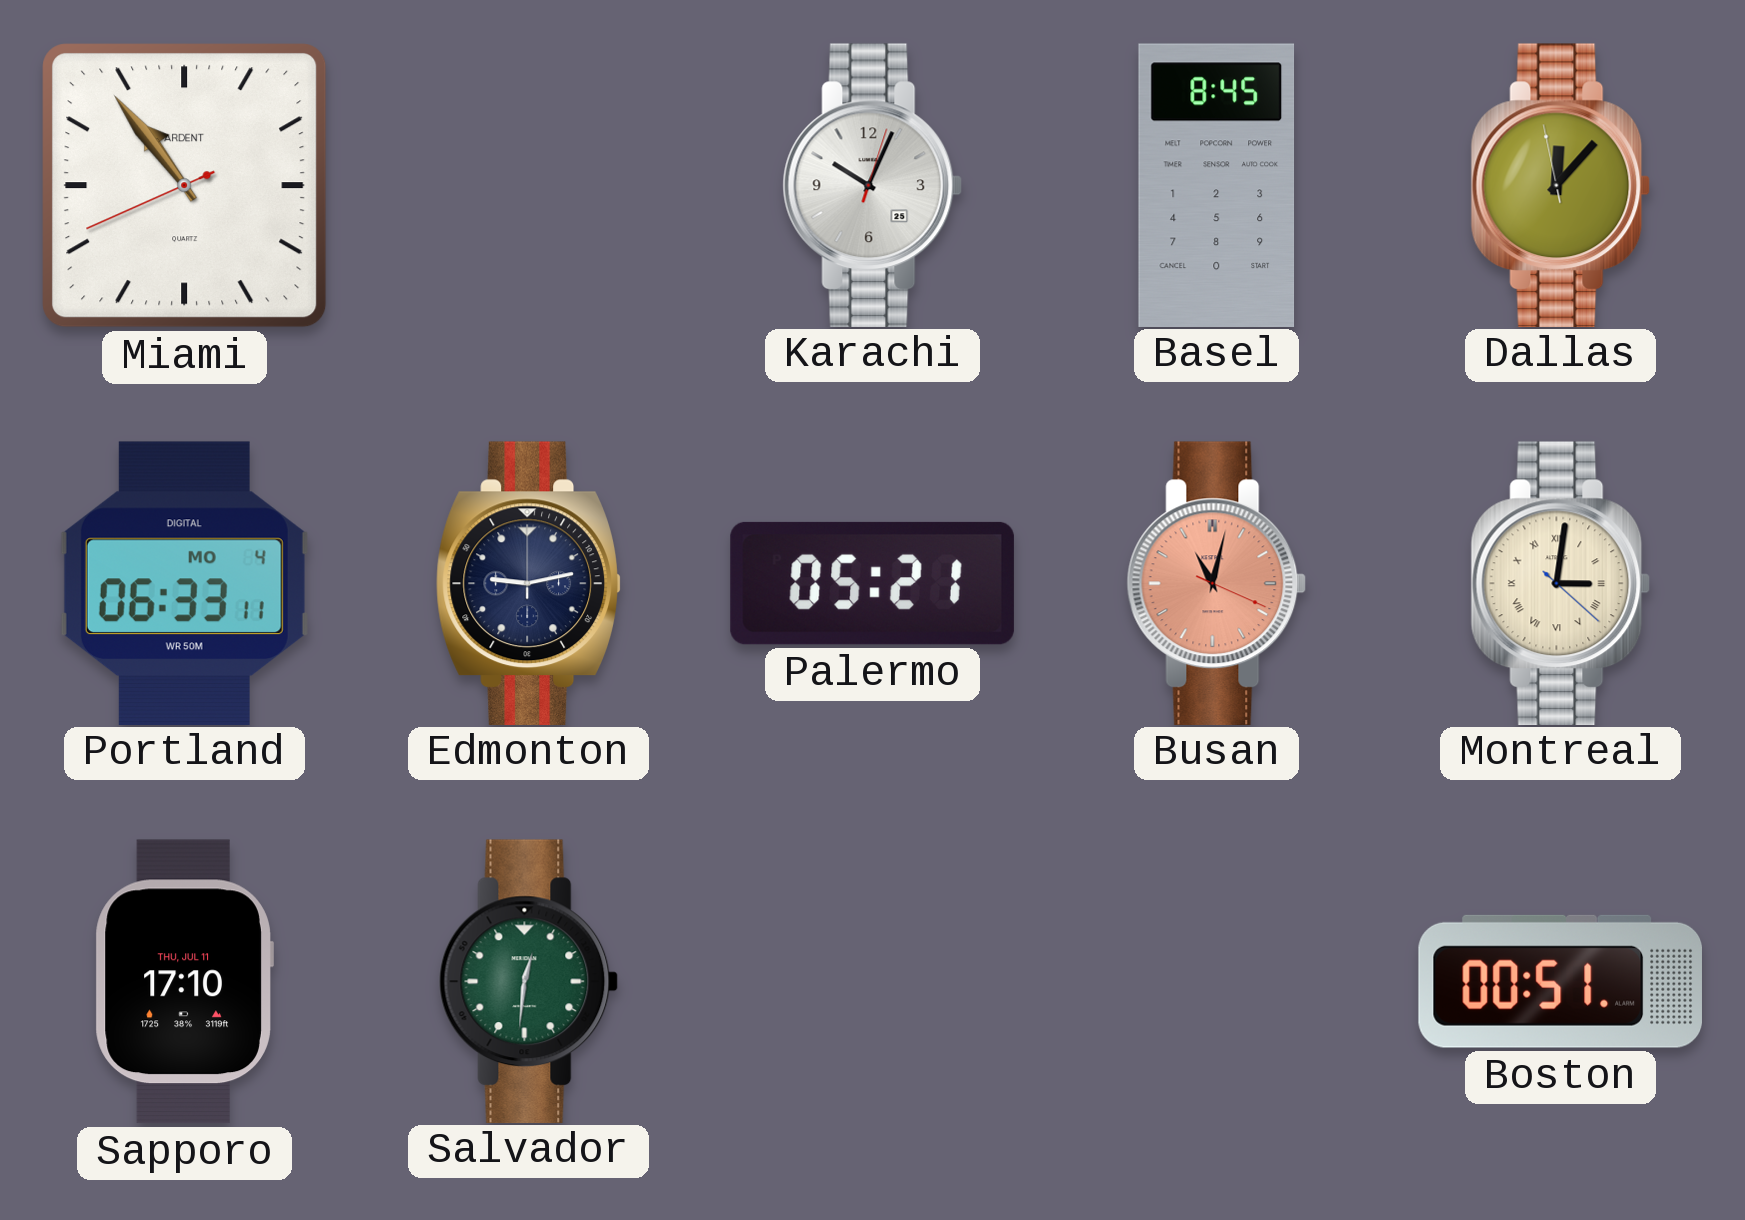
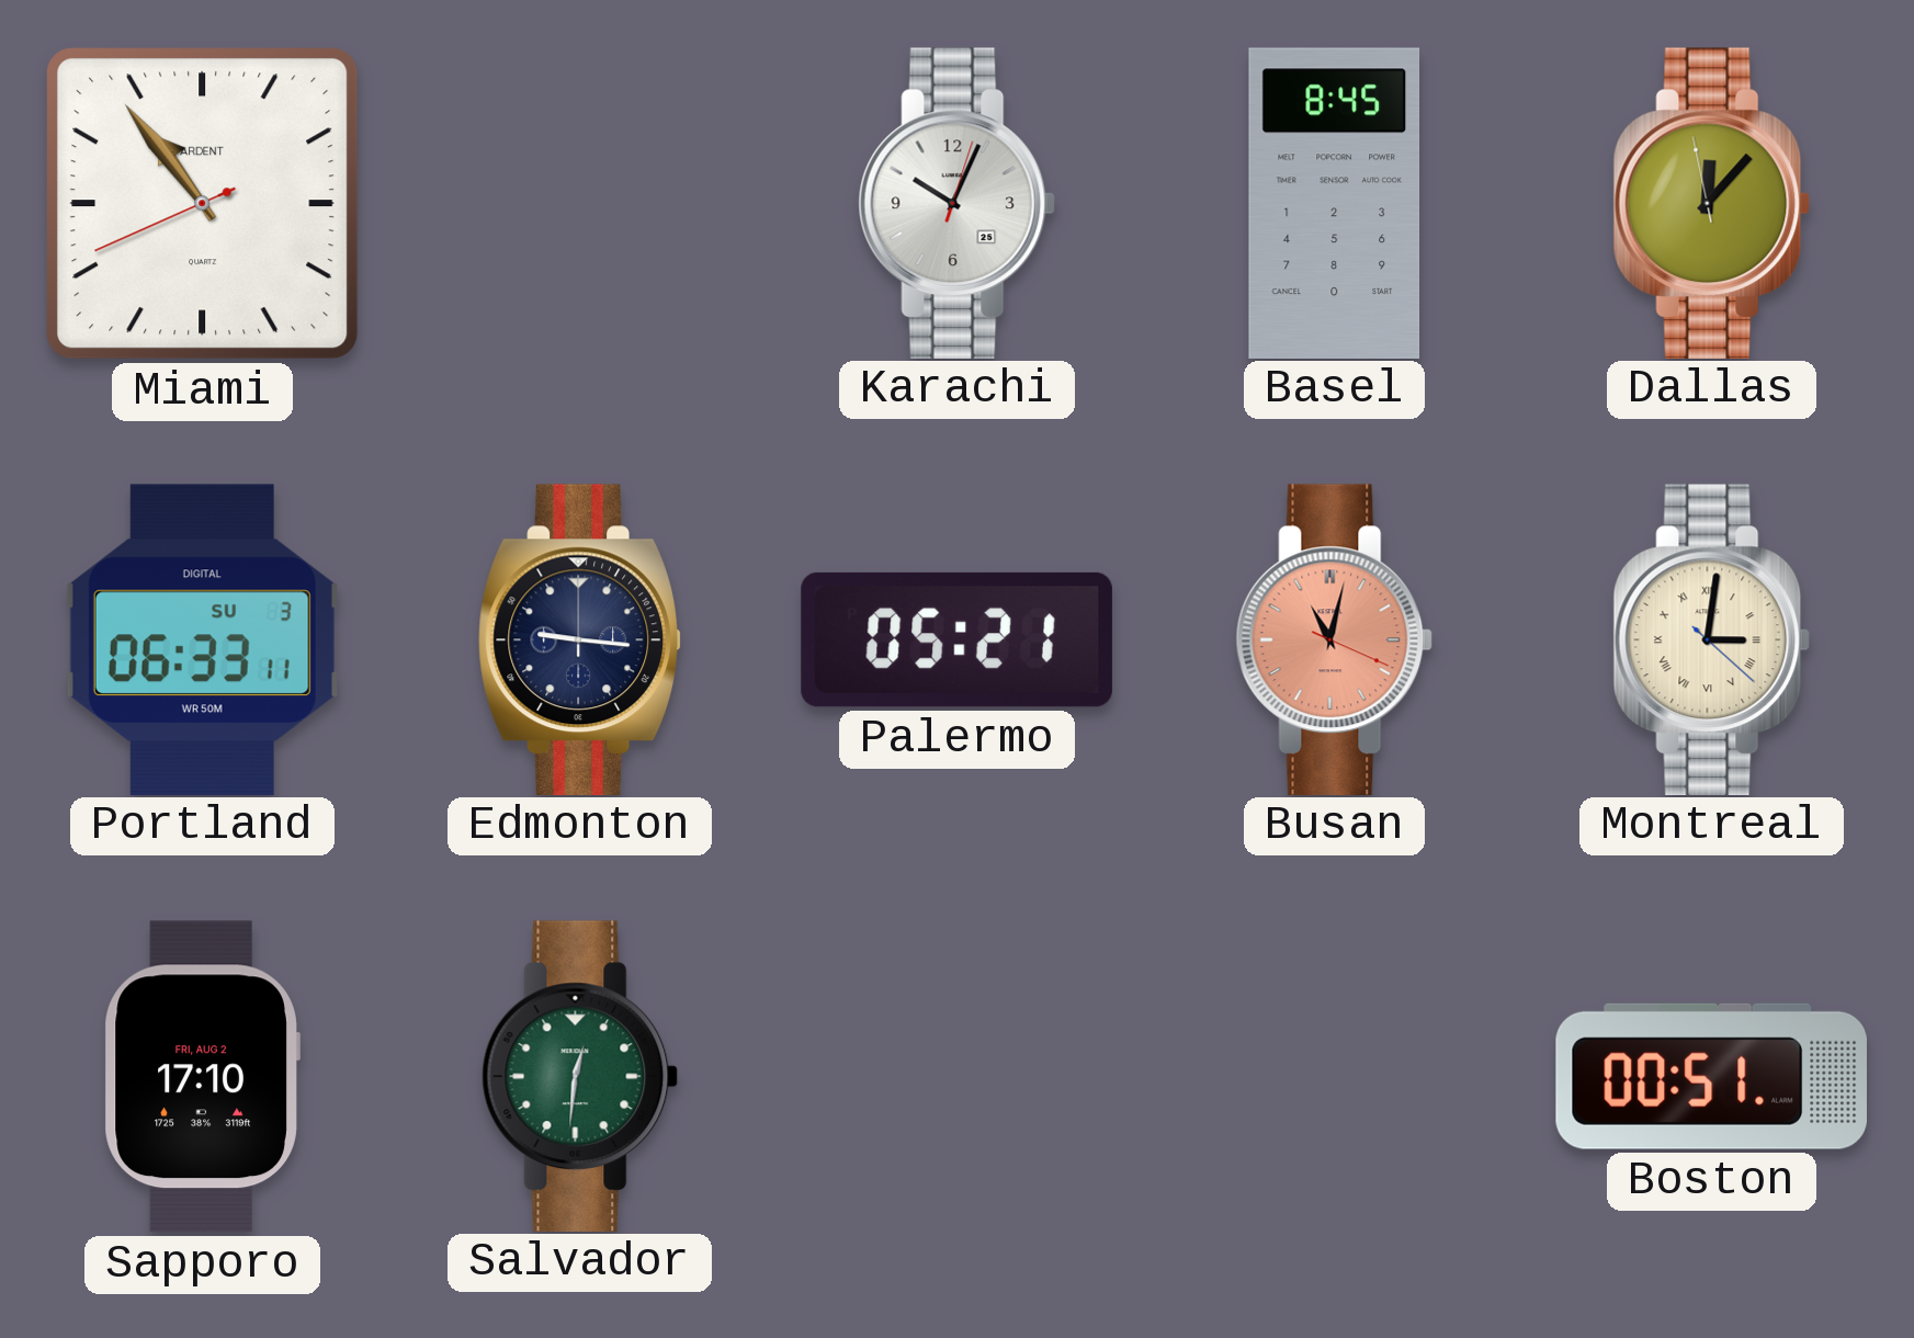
Portland date: MO 4 -> SU 3 (202, 639)
Edmonton: 9:13 -> 9:16 (580, 639)
Sapporo date: THU, JUL 11 -> FRI, AUG 2 (202, 1077)
